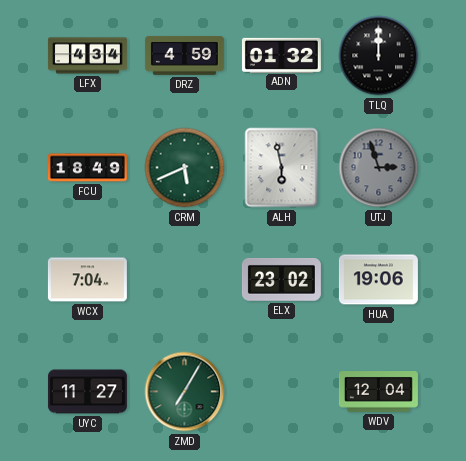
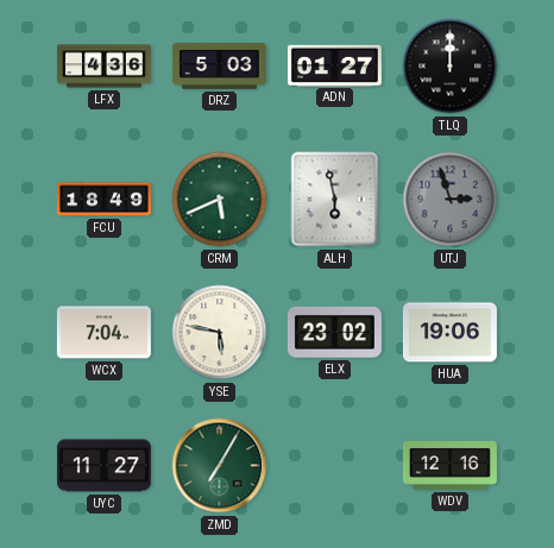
LFX: 4:34 -> 4:36 (103, 67)
DRZ: 4:59 -> 5:03 (219, 65)
ADN: 01:32 -> 01:27 (334, 65)
YSE: none -> 5:47 (220, 333)
WDV: 12:04 -> 12:16 (449, 466)
